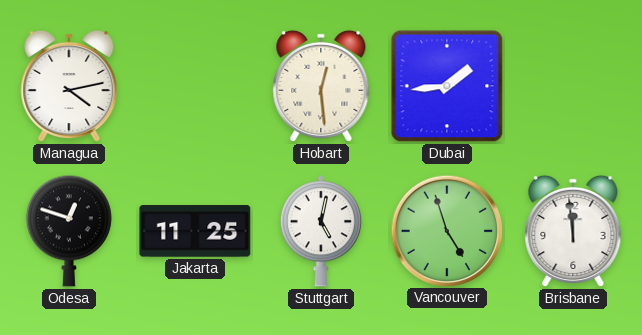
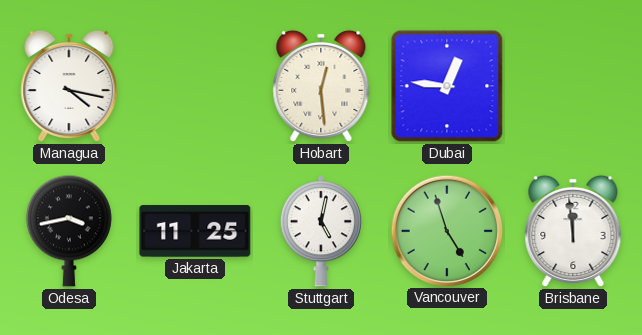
Managua: 4:13 -> 4:17 (69, 86)
Dubai: 1:44 -> 12:46 (447, 86)
Odesa: 12:48 -> 3:43 (69, 231)
